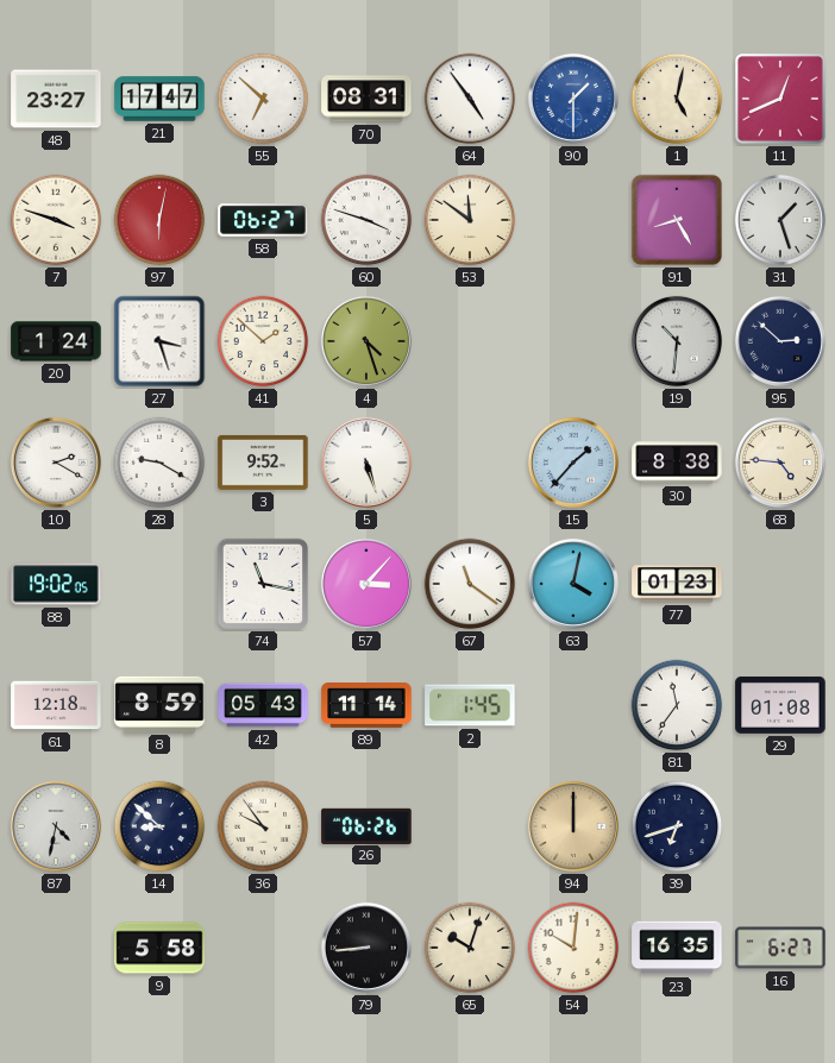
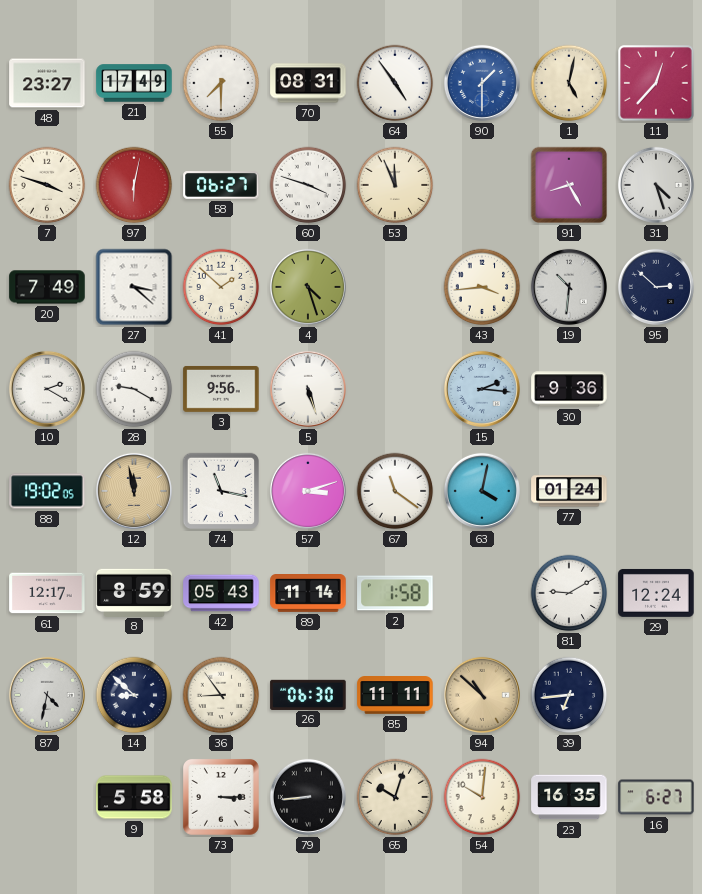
21: 17:47 -> 17:49 (134, 83)
55: 6:52 -> 7:30 (221, 83)
11: 12:41 -> 12:37 (656, 83)
53: 11:51 -> 11:56 (395, 185)
31: 1:27 -> 4:27 (656, 185)
20: 1:24 -> 7:49 (47, 287)
27: 3:27 -> 3:22 (134, 287)
43: none -> 3:44 (482, 287)
3: 9:52 -> 9:56 (221, 389)
15: 1:37 -> 2:16 (482, 389)
30: 8:38 -> 9:36 (569, 389)
68: 4:46 -> none (780, 463)
12: none -> 11:58 (134, 491)
57: 3:07 -> 3:12 (308, 491)
77: 01:23 -> 01:24 (569, 491)
61: 12:18 -> 12:17 (47, 593)
2: 1:45 -> 1:58 (395, 593)
81: 11:36 -> 9:10 (569, 593)
29: 01:08 -> 12:24 (656, 593)
36: 9:54 -> 8:54 (221, 695)
26: 06:26 -> 06:30 (308, 694)
85: none -> 11:11 (395, 696)
94: 12:00 -> 10:52 (482, 695)
39: 6:42 -> 6:44 (569, 695)
73: none -> 3:15 (221, 797)
